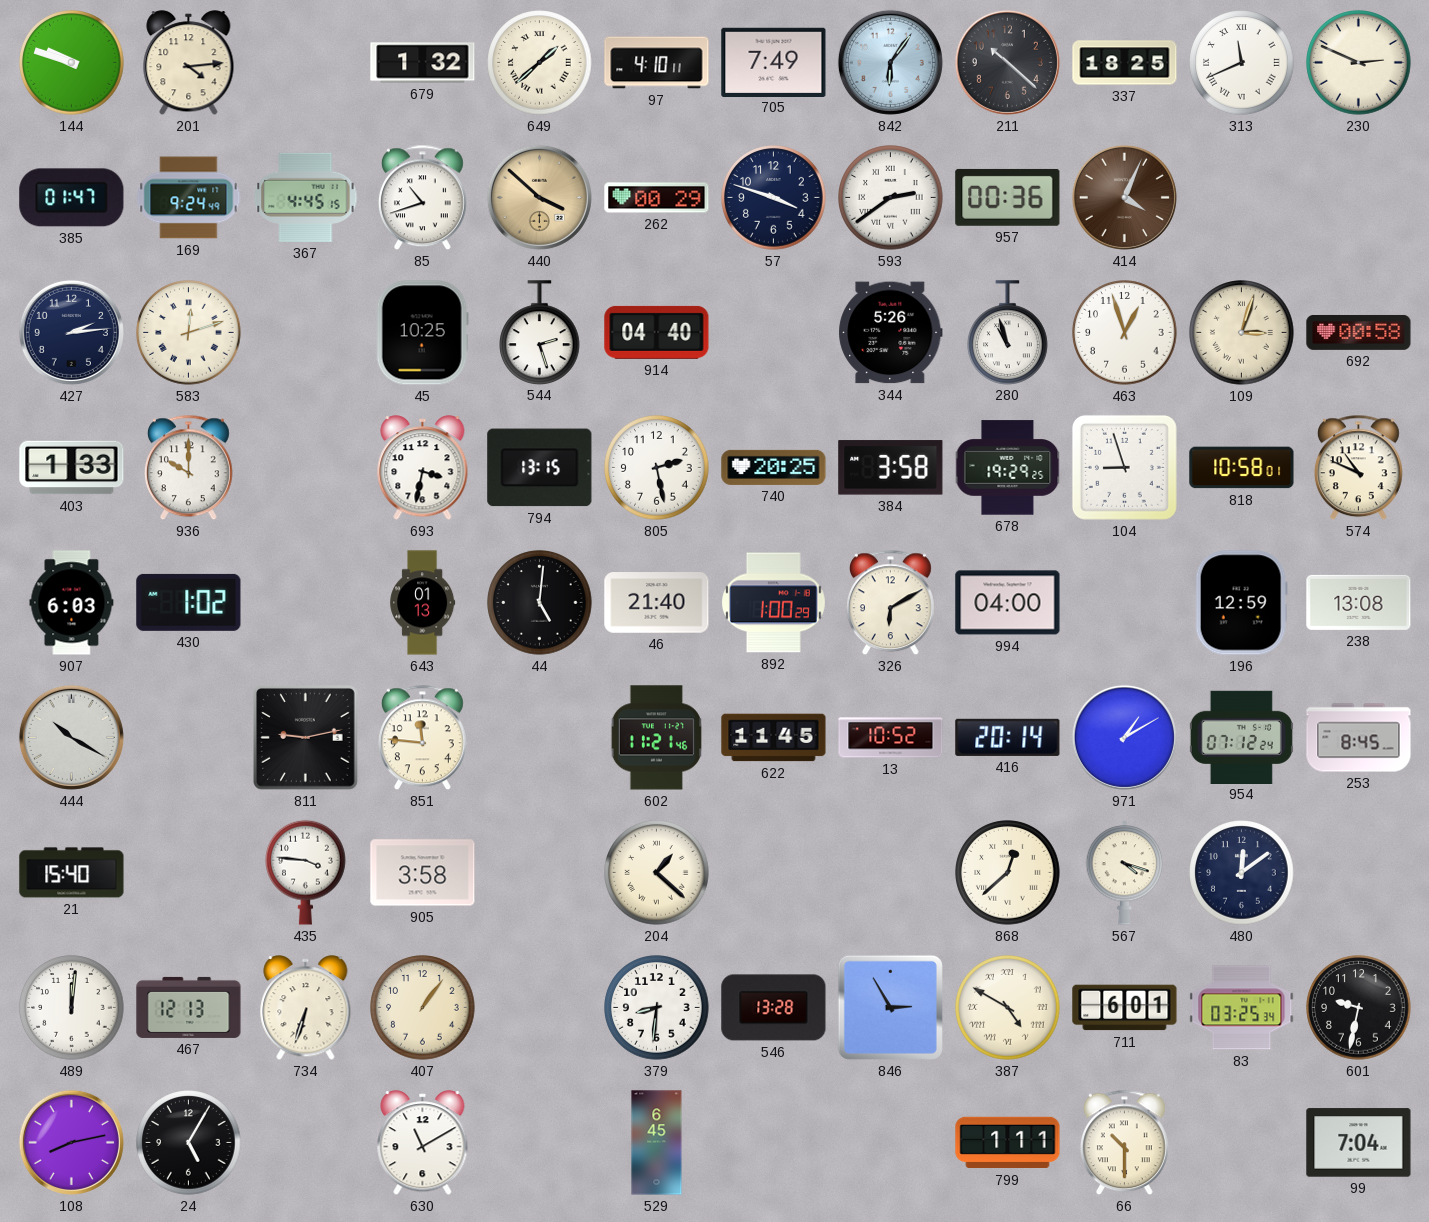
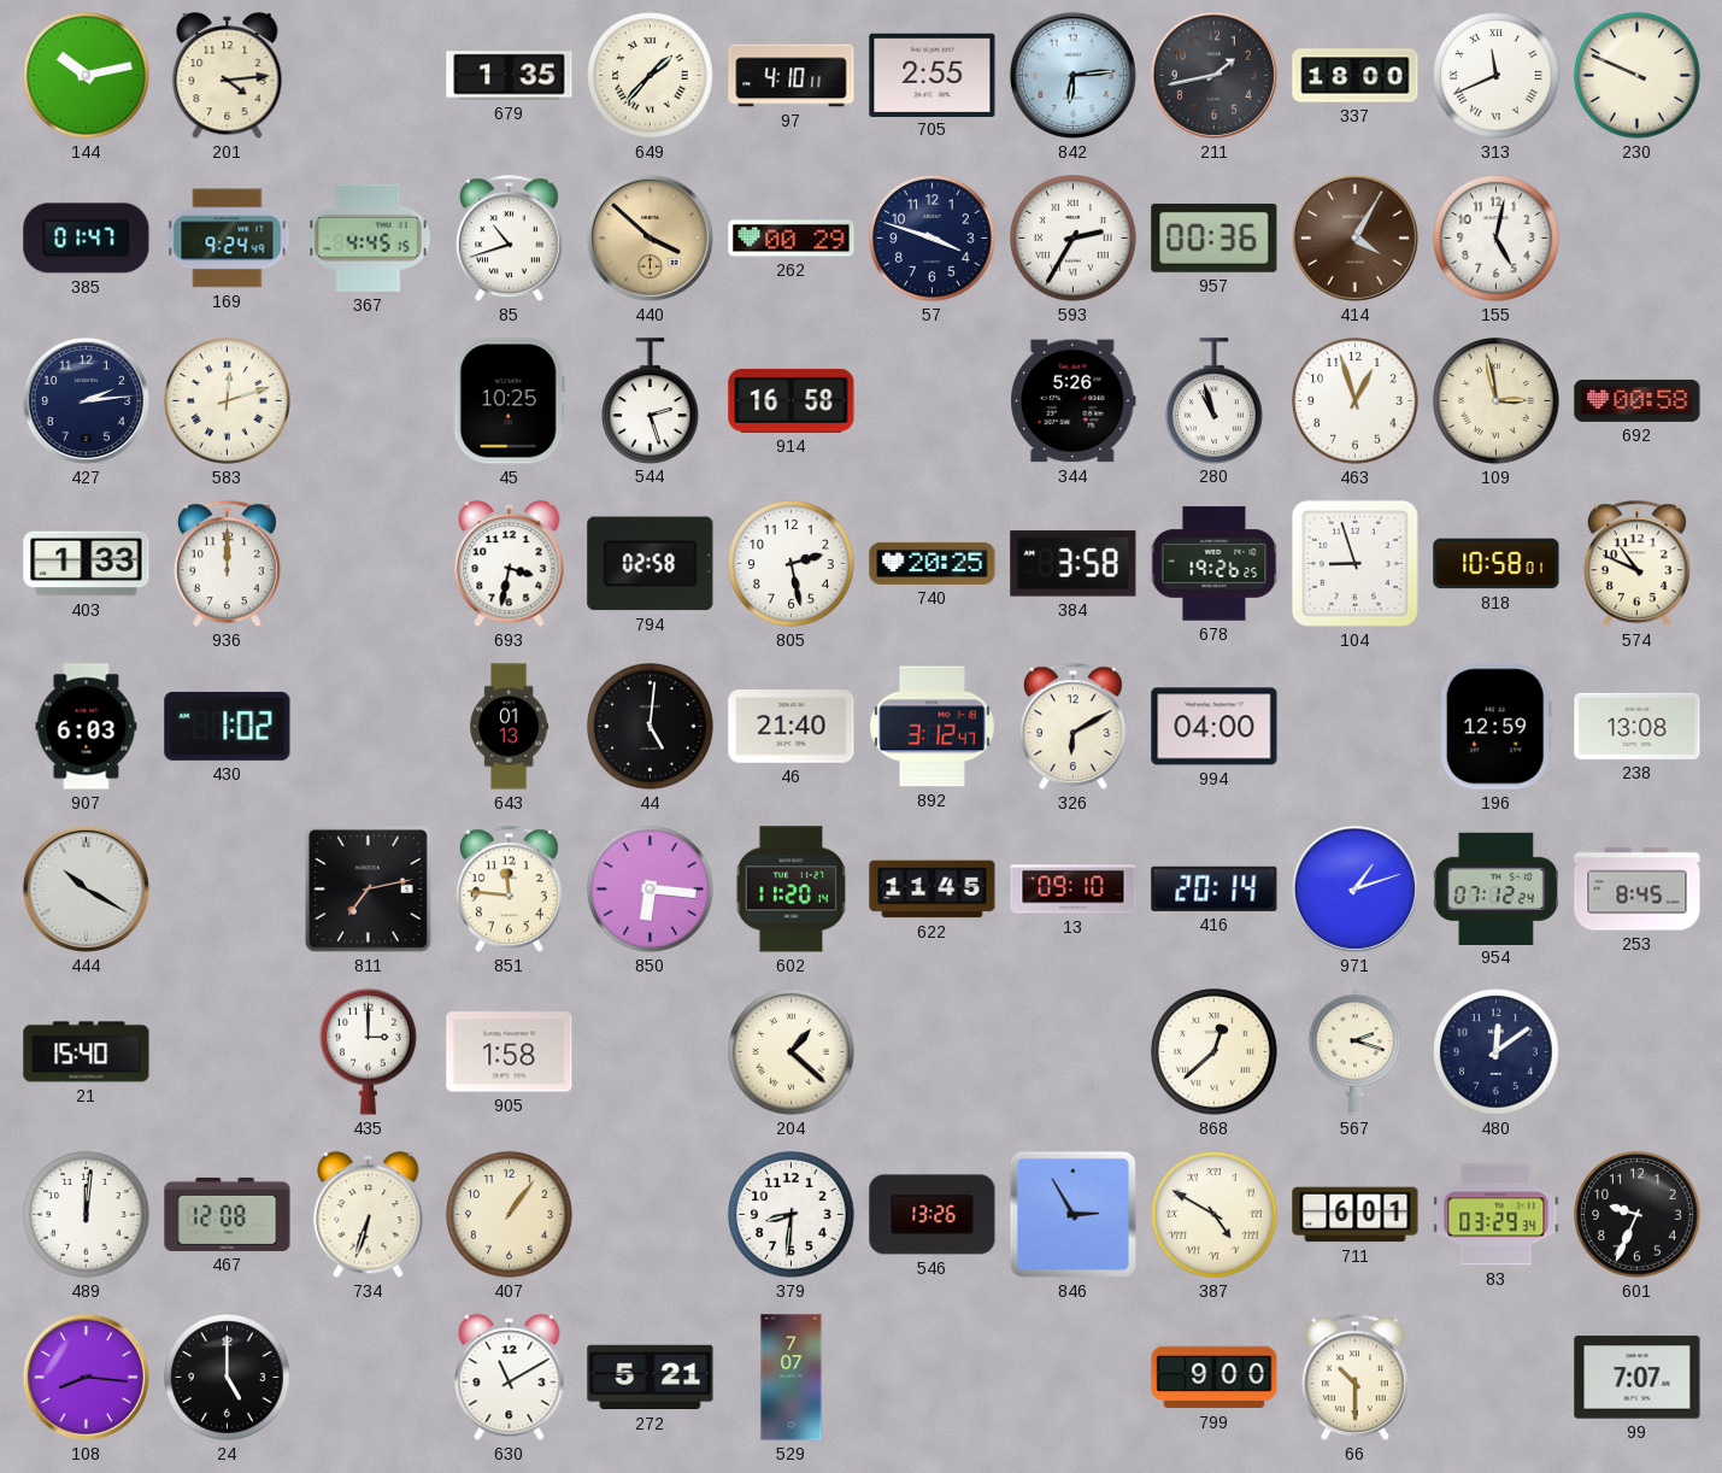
144: 9:48 -> 10:13 (87, 76)
679: 1:32 -> 1:35 (510, 76)
649: 1:38 -> 1:37 (651, 76)
705: 7:49 -> 2:55 (933, 75)
842: 6:06 -> 6:14 (1072, 75)
211: 10:22 -> 1:43 (1213, 75)
337: 18:25 -> 18:00 (1356, 76)
230: 2:49 -> 9:49 (1638, 76)
593: 2:39 -> 2:35 (1074, 239)
414: 4:04 -> 4:05 (1354, 237)
155: none -> 5:02 (1497, 239)
914: 04:40 -> 16:58 (792, 400)
109: 3:03 -> 2:58 (1497, 401)
936: 10:00 -> 12:00 (227, 564)
794: 13:15 -> 02:58 (651, 564)
678: 19:29 -> 19:26 (1215, 564)
892: 1:00 -> 3:12 (931, 727)
811: 9:13 -> 7:13 (369, 890)
850: none -> 6:16 (651, 890)
602: 11:21 -> 11:20 (791, 890)
13: 10:52 -> 09:10 (1074, 890)
971: 1:10 -> 1:12 (1354, 888)
435: 3:46 -> 3:00 (369, 1051)
905: 3:58 -> 1:58 (510, 1052)
567: 4:18 -> 2:18 (1356, 1052)
467: 12:13 -> 12:08 (228, 1214)
546: 13:28 -> 13:26 (933, 1215)
83: 03:25 -> 03:29 (1497, 1215)
601: 9:32 -> 9:34 (1638, 1215)
108: 8:13 -> 8:16 (86, 1377)
24: 5:05 -> 5:00 (228, 1378)
272: none -> 5:21 (651, 1378)
529: 6:45 -> 7:07 (792, 1378)
799: 1:11 -> 9:00 (1215, 1378)
99: 7:04 -> 7:07 (1638, 1378)
